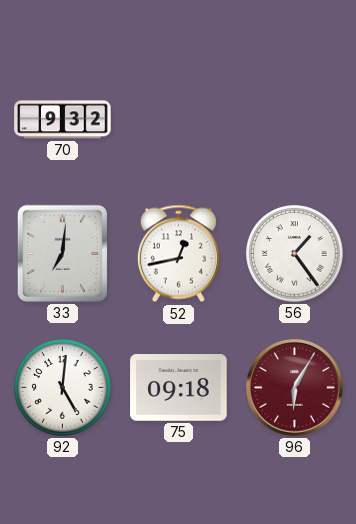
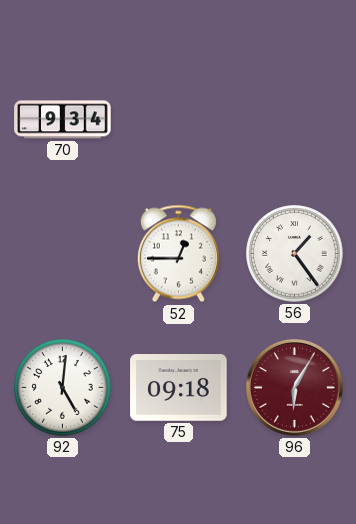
70: 9:32 -> 9:34 (63, 120)
33: 7:01 -> none (62, 253)
52: 12:43 -> 12:45 (178, 254)
